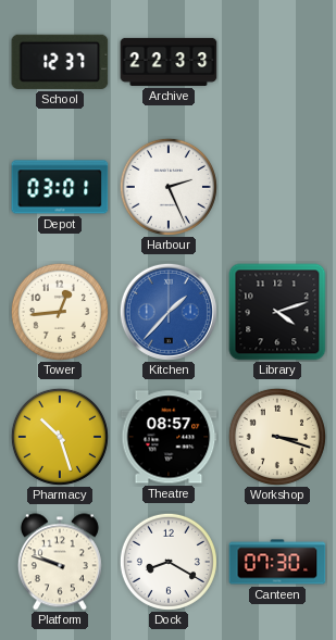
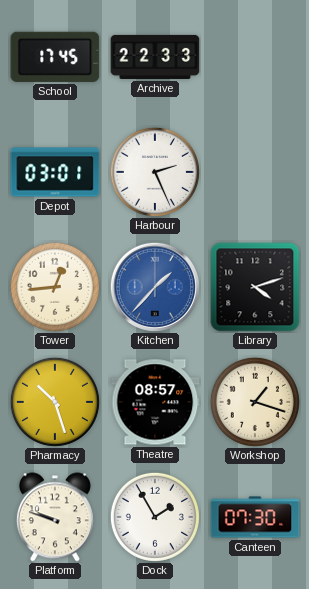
School: 12:37 -> 17:45 (55, 57)
Workshop: 3:18 -> 1:18 (255, 402)
Dock: 8:20 -> 1:55 (155, 517)
